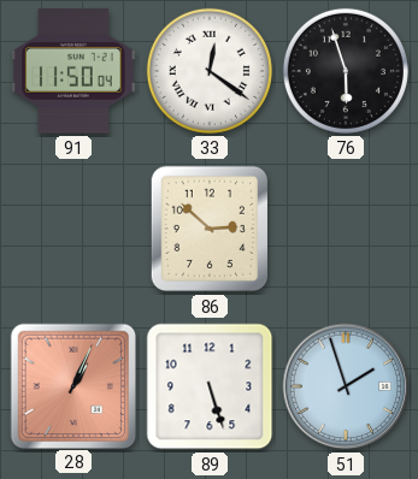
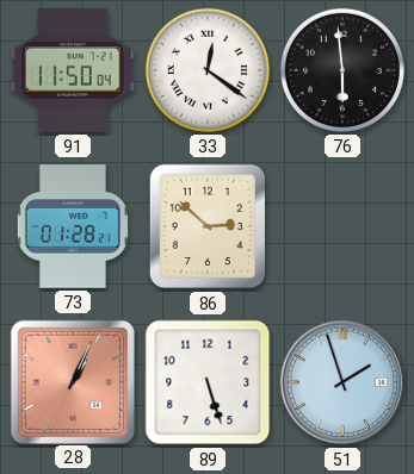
76: 5:57 -> 5:59 (342, 70)
73: none -> 01:28 (73, 226)
